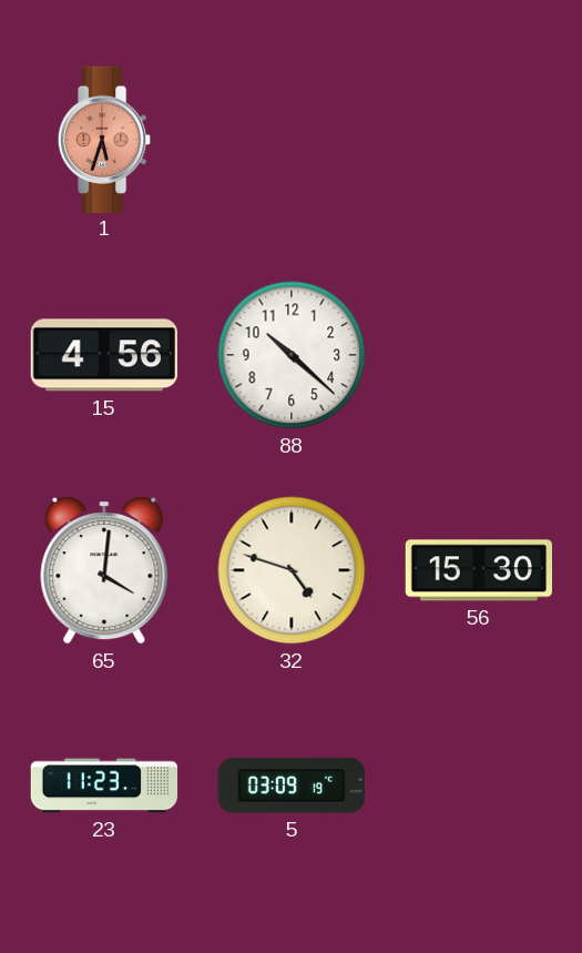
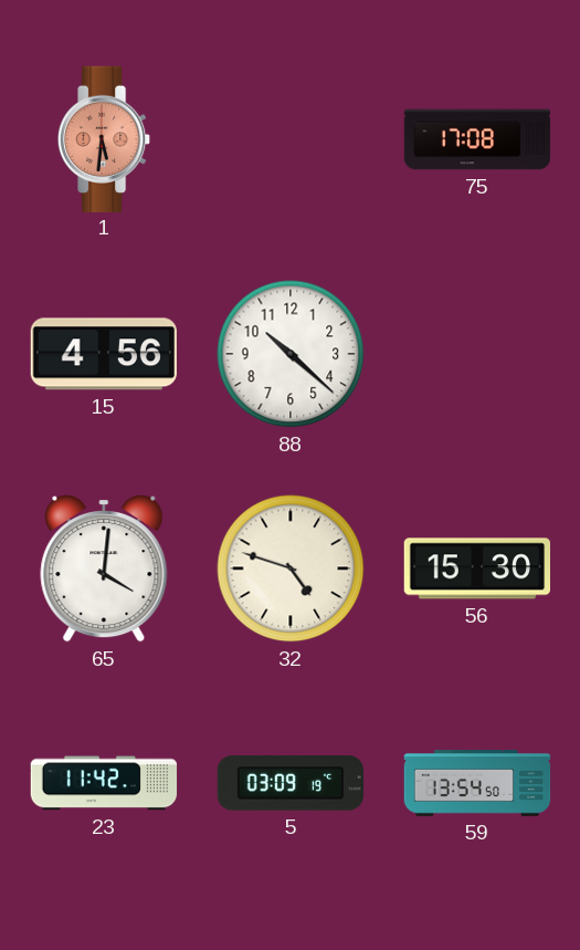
1: 5:33 -> 5:31 (104, 138)
75: none -> 17:08 (477, 139)
23: 11:23 -> 11:42 (104, 783)
59: none -> 13:54 (477, 784)
